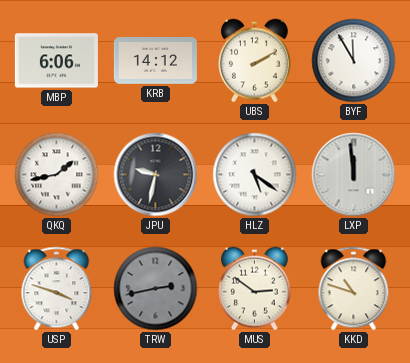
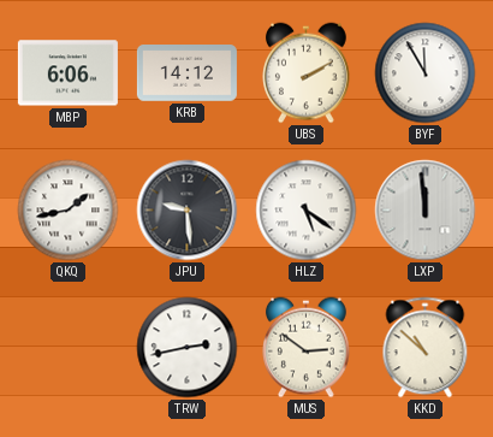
JPU: 9:32 -> 9:29 (188, 211)
USP: 3:48 -> none (57, 289)
TRW dial: grey -> white (188, 348)
KKD: 10:48 -> 10:52 (426, 348)
